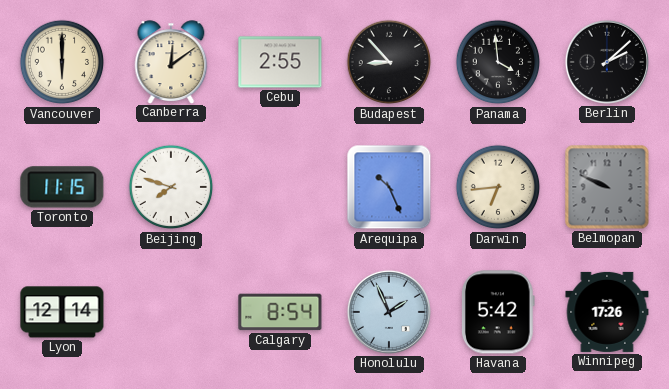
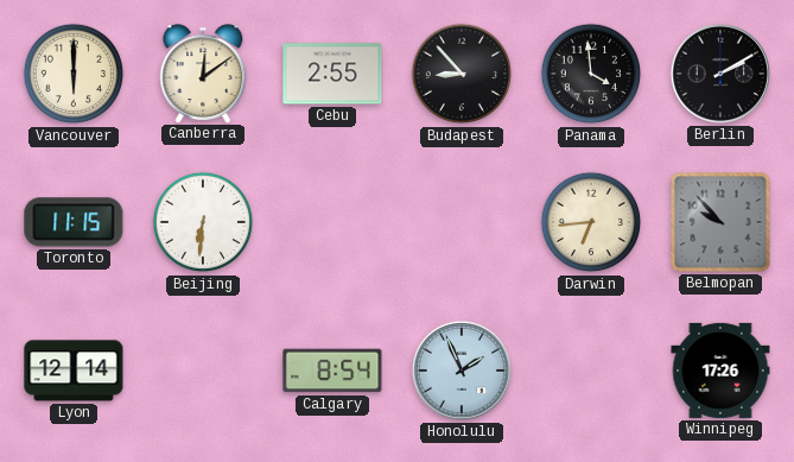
Berlin: 2:08 -> 2:10 (720, 74)
Beijing: 7:48 -> 6:31 (203, 222)
Arequipa: 10:26 -> none (389, 187)
Belmopan: 9:49 -> 9:53 (720, 222)
Havana: 5:42 -> none (498, 312)
